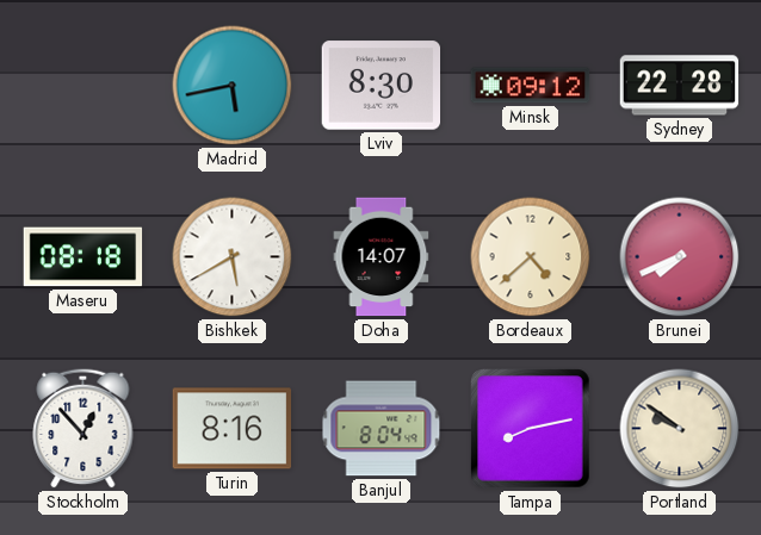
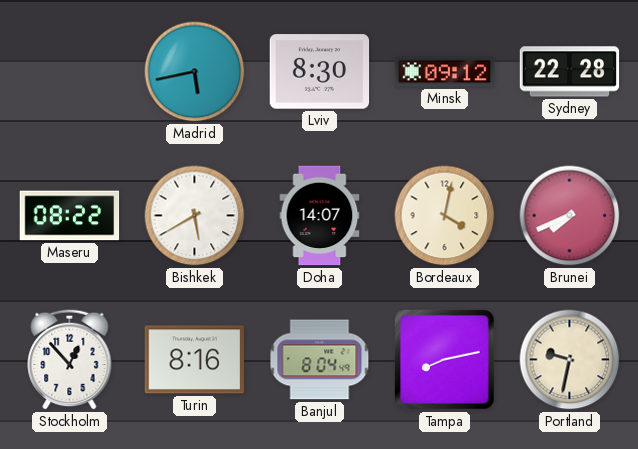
Maseru: 08:18 -> 08:22 (70, 216)
Bordeaux: 4:38 -> 4:02 (445, 216)
Portland: 9:51 -> 9:32 (570, 360)
